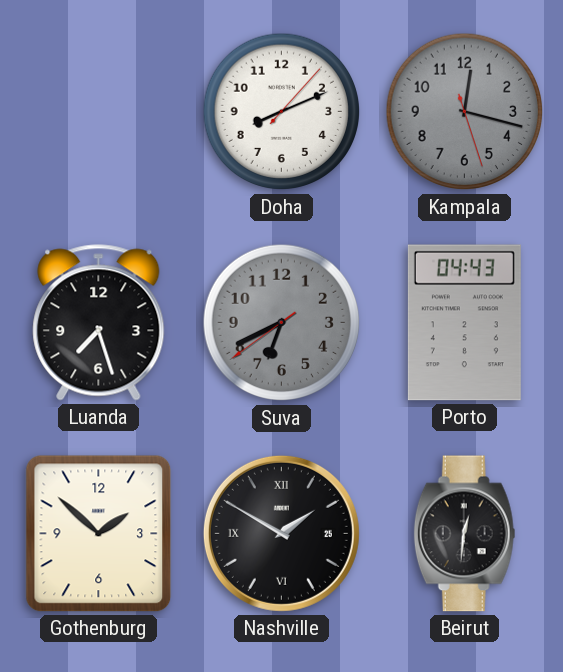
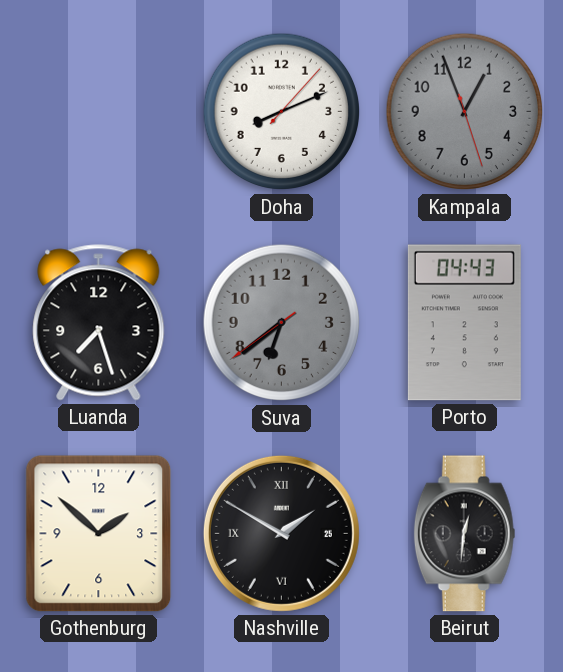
Kampala: 12:17 -> 12:56 (465, 112)
Suva: 6:40 -> 6:38 (282, 323)
